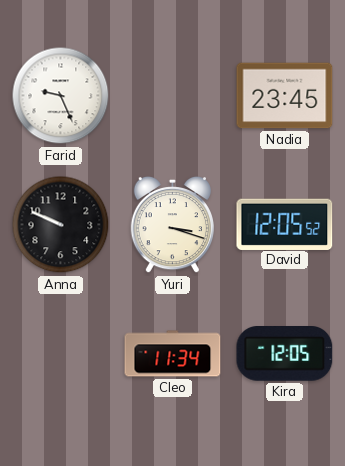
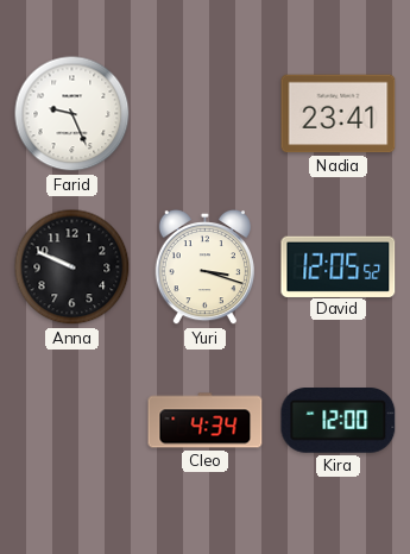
Nadia: 23:45 -> 23:41 (339, 114)
Cleo: 11:34 -> 4:34 (206, 421)
Kira: 12:05 -> 12:00 (339, 421)
